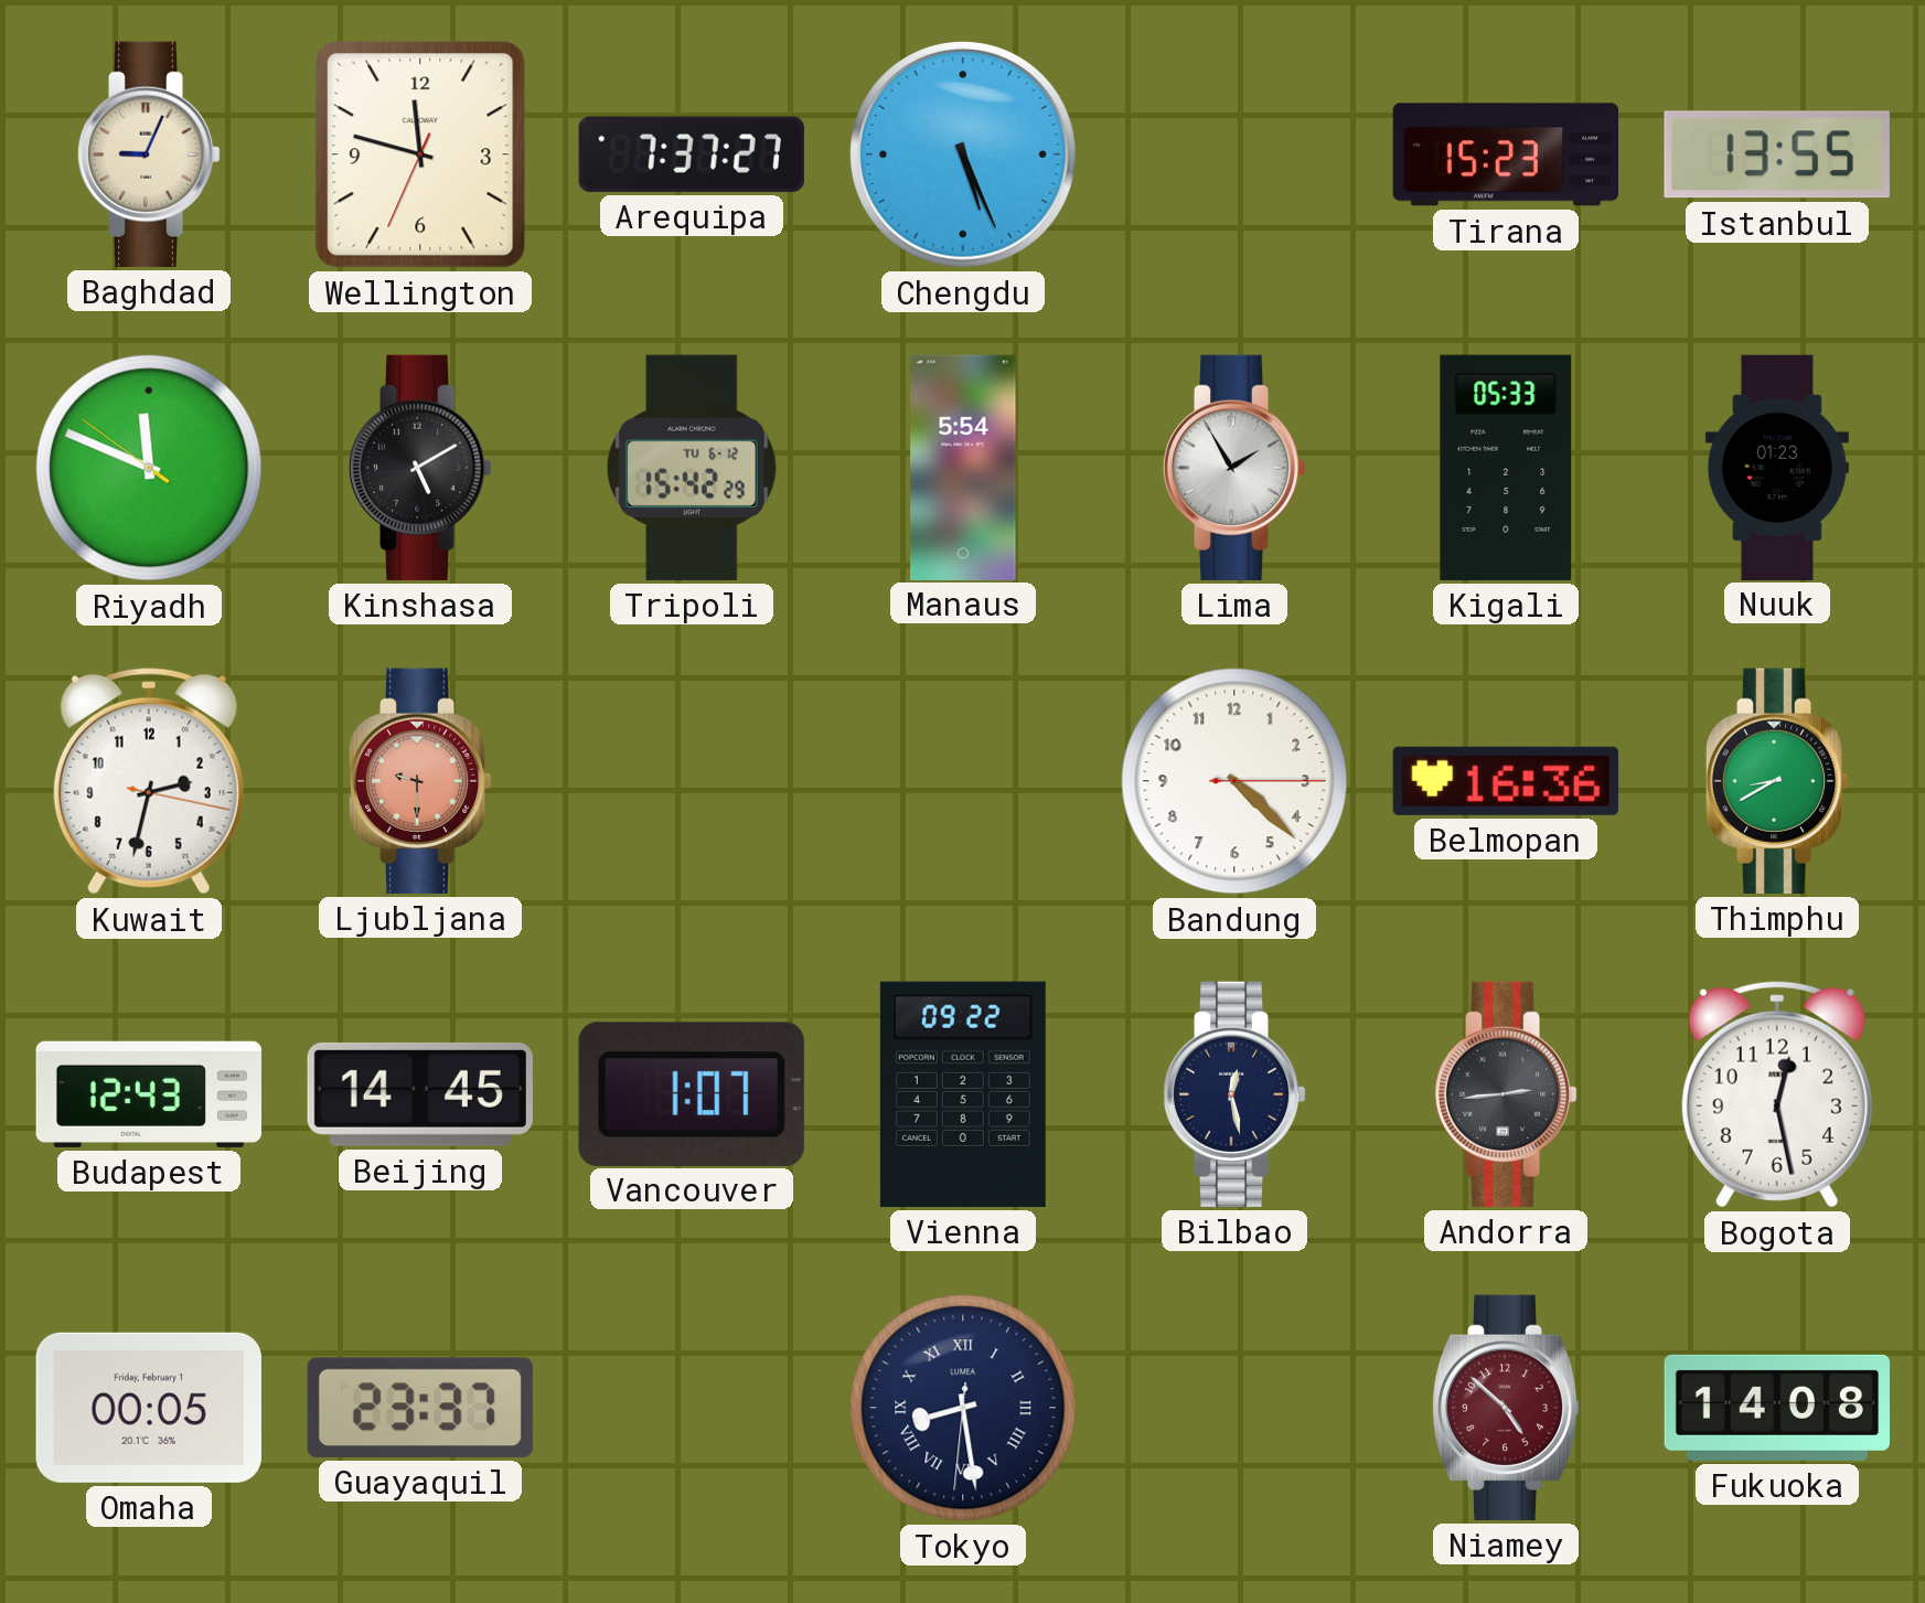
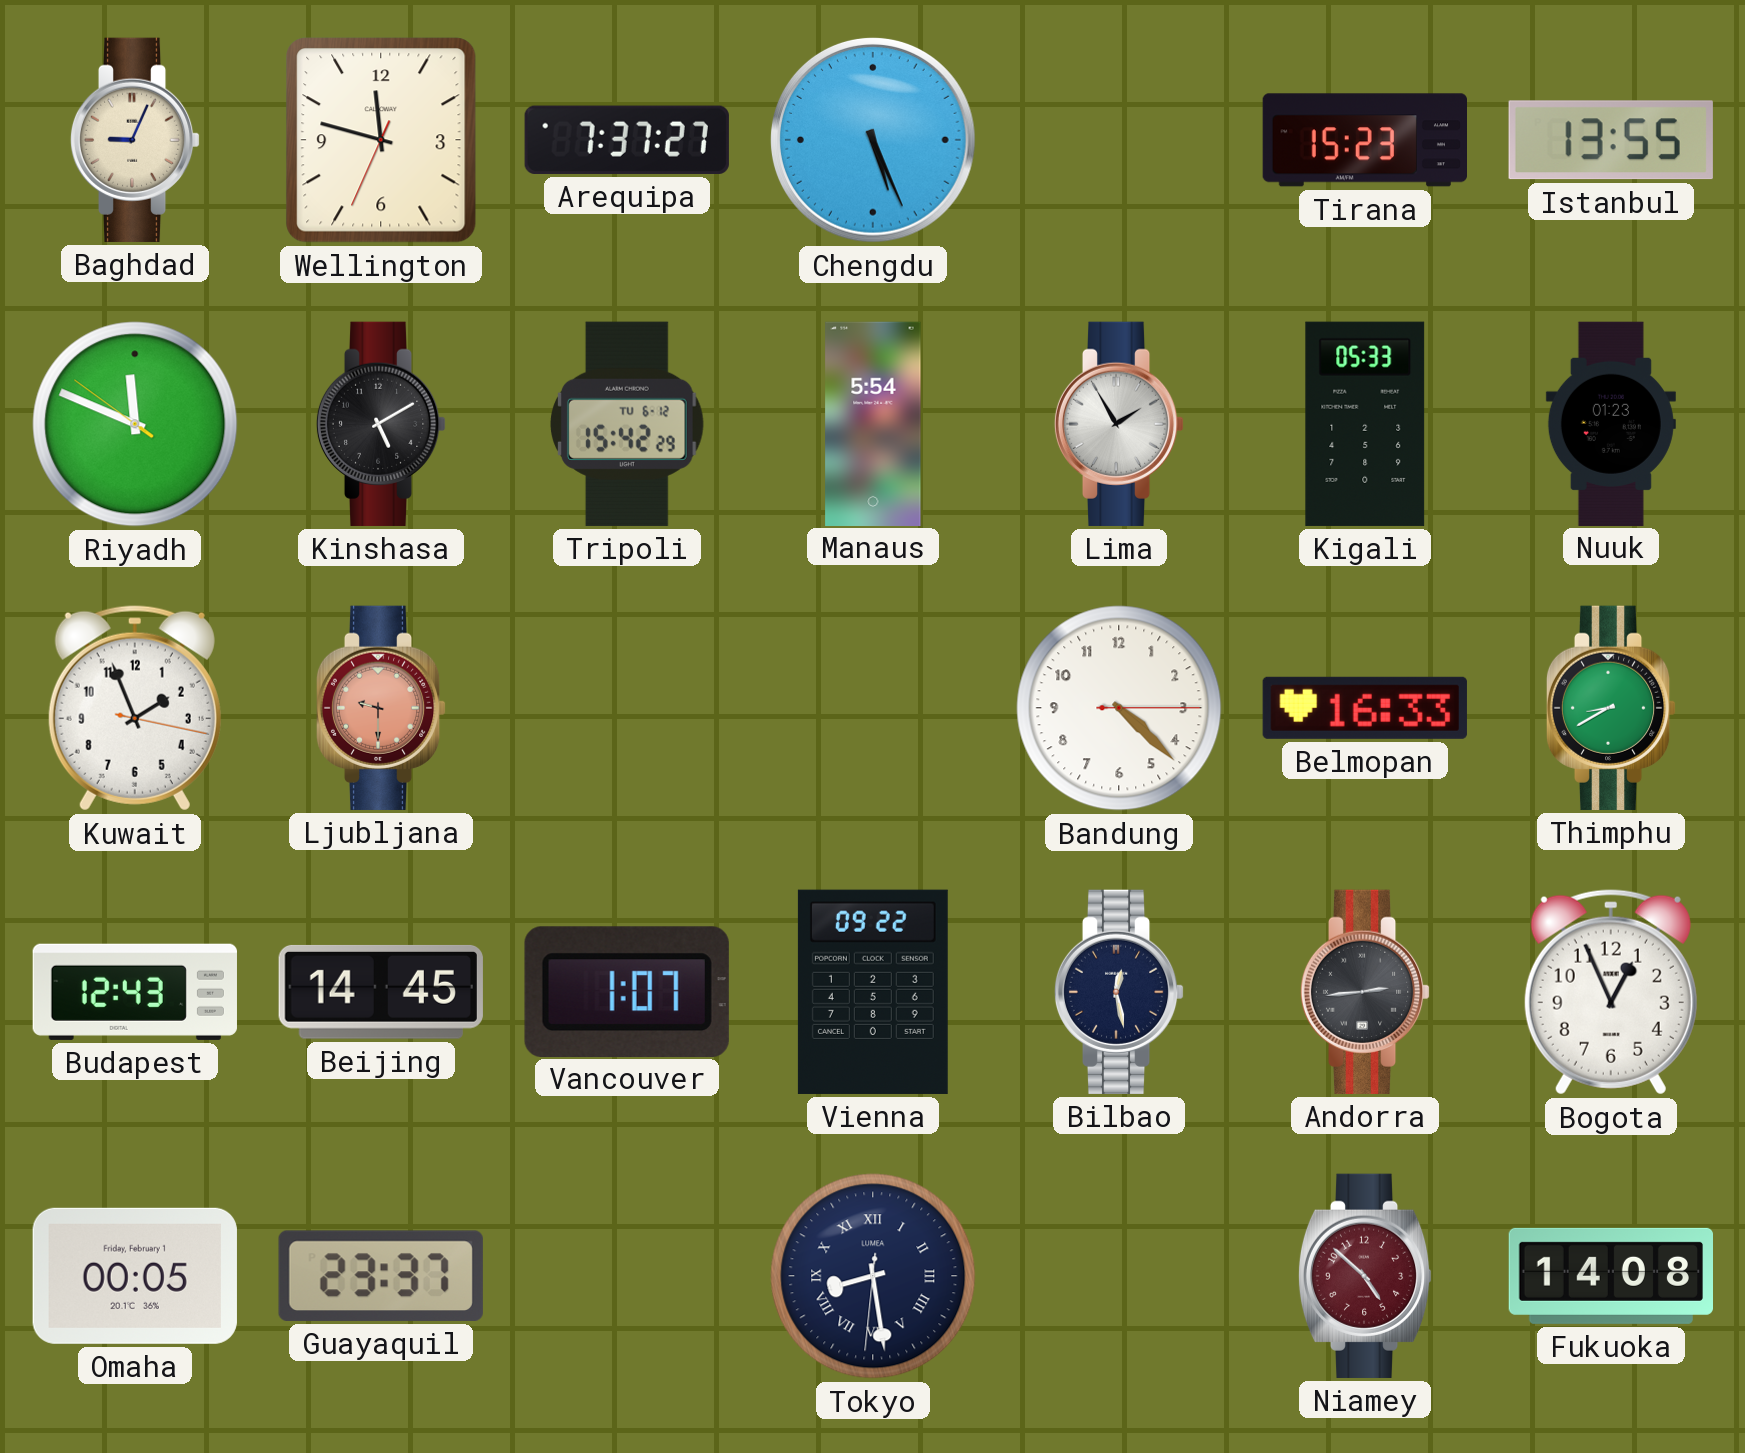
Kuwait: 2:32 -> 1:56 (135, 708)
Belmopan: 16:36 -> 16:33 (1365, 708)
Bogota: 12:28 -> 12:56 (1611, 992)
